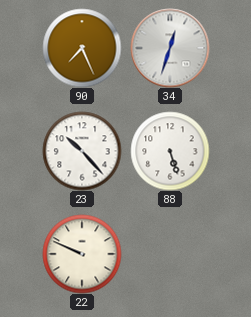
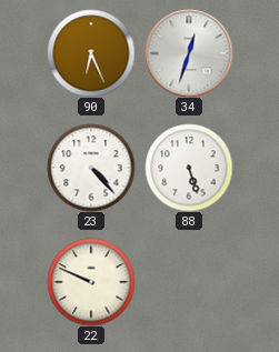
90: 7:26 -> 6:26 (91, 53)
23: 10:23 -> 4:23 (91, 168)
